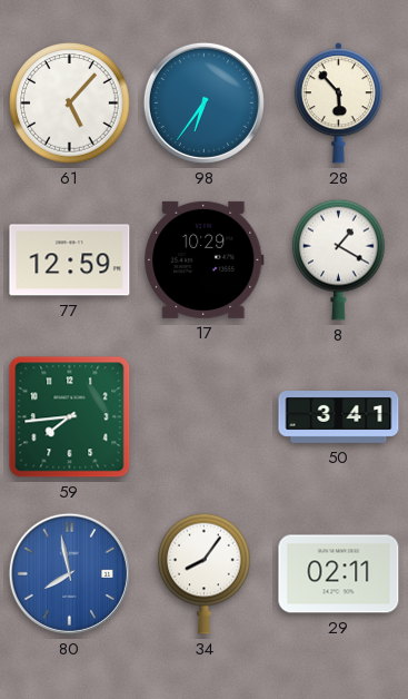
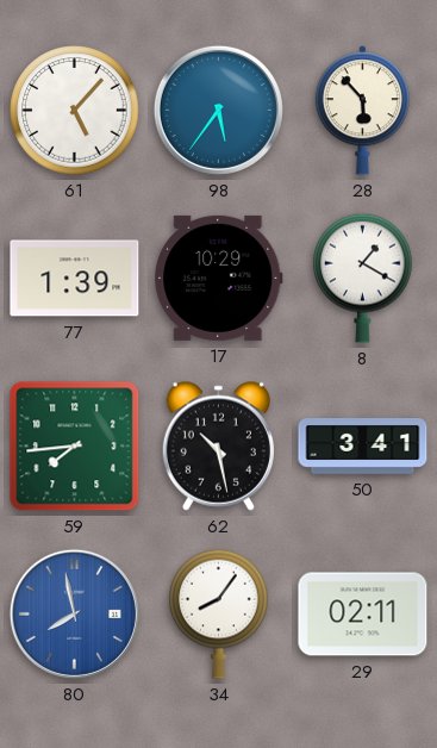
98: 6:36 -> 5:36 (218, 110)
77: 12:59 -> 1:39 (75, 279)
62: none -> 10:28 (218, 445)
